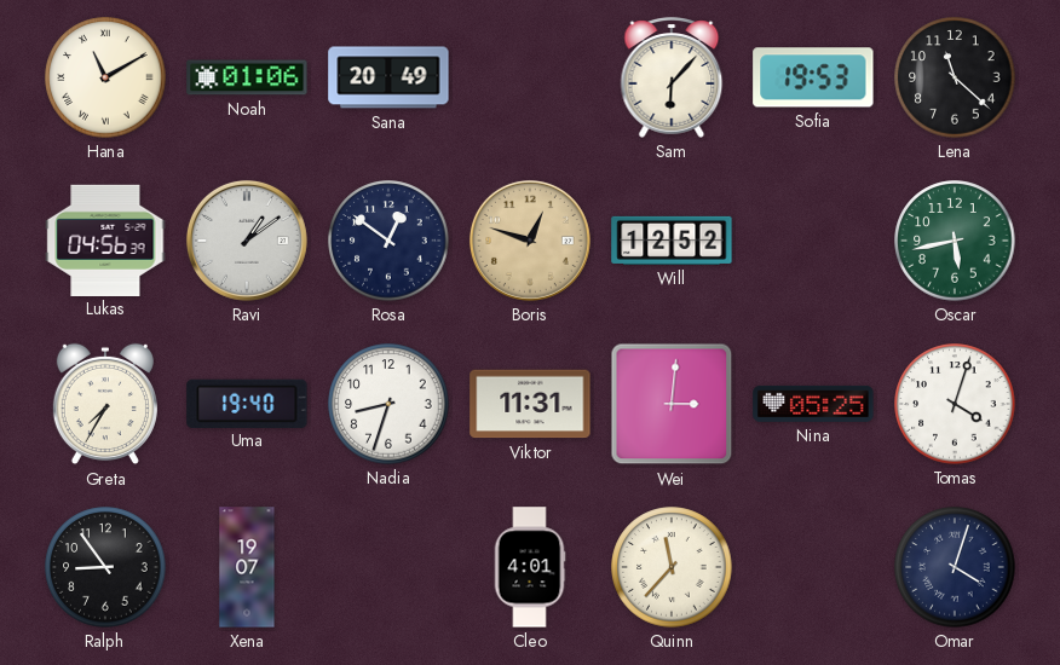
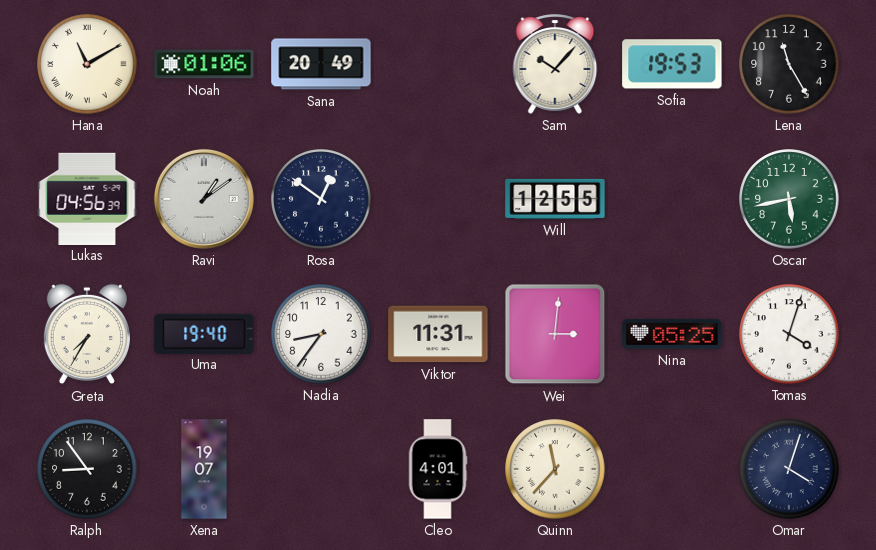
Sam: 6:07 -> 10:07 (555, 64)
Lena: 11:22 -> 11:25 (789, 64)
Boris: 12:48 -> none (530, 241)
Will: 12:52 -> 12:55 (555, 199)
Nadia: 8:33 -> 8:36 (321, 334)
